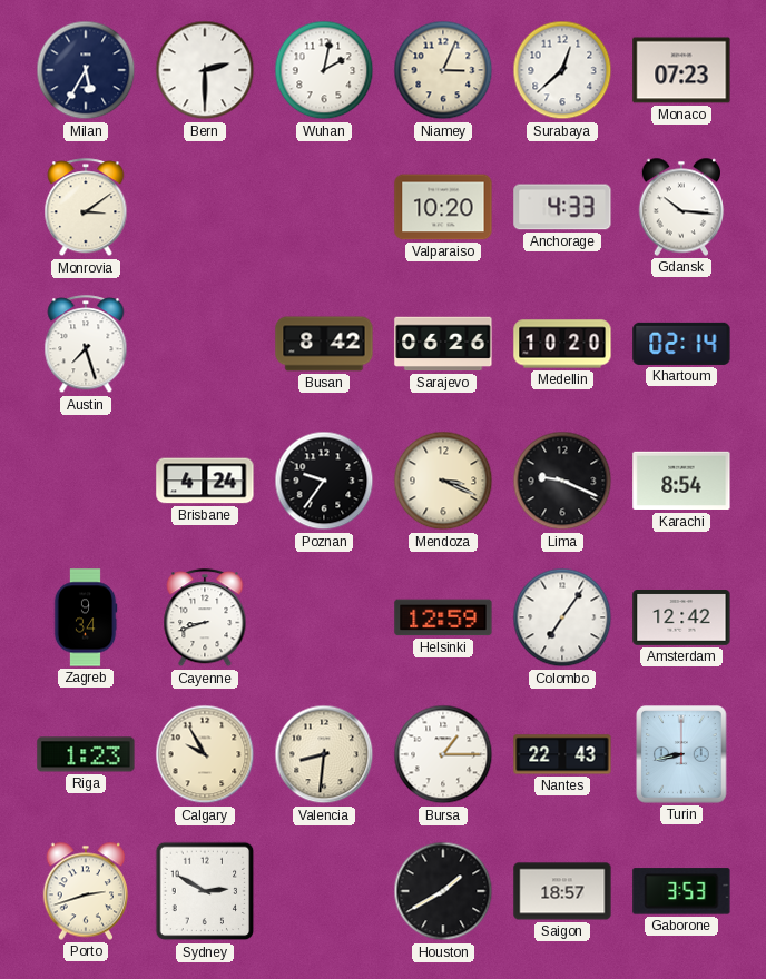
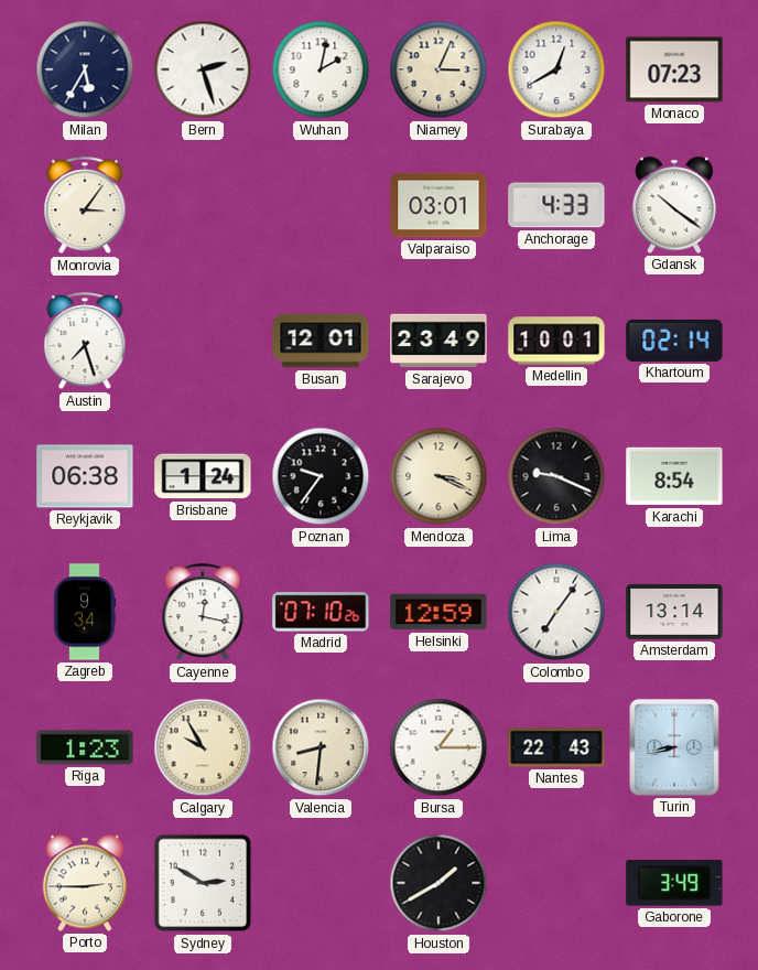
Bern: 2:30 -> 2:27 (203, 69)
Surabaya: 12:38 -> 12:40 (556, 69)
Monrovia: 3:09 -> 3:06 (85, 206)
Valparaiso: 10:20 -> 03:01 (438, 205)
Gdansk: 10:16 -> 10:21 (674, 205)
Busan: 8:42 -> 12:01 (321, 341)
Sarajevo: 06:26 -> 23:49 (438, 341)
Medellin: 10:20 -> 10:01 (556, 341)
Reykjavik: none -> 06:38 (85, 476)
Brisbane: 4:24 -> 1:24 (203, 476)
Cayenne: 8:42 -> 12:17 (203, 613)
Madrid: none -> 07:10 (321, 612)
Amsterdam: 12:42 -> 13:14 (674, 613)
Porto: 2:42 -> 2:45 (85, 883)
Saigon: 18:57 -> none (562, 891)
Gaborone: 3:53 -> 3:49 (674, 883)
